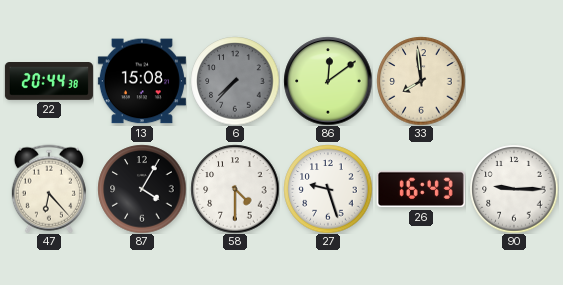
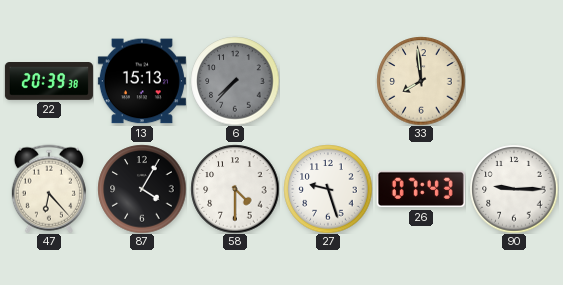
22: 20:44 -> 20:39 (49, 82)
13: 15:08 -> 15:13 (142, 81)
86: 12:09 -> none (328, 81)
26: 16:43 -> 07:43 (421, 189)
